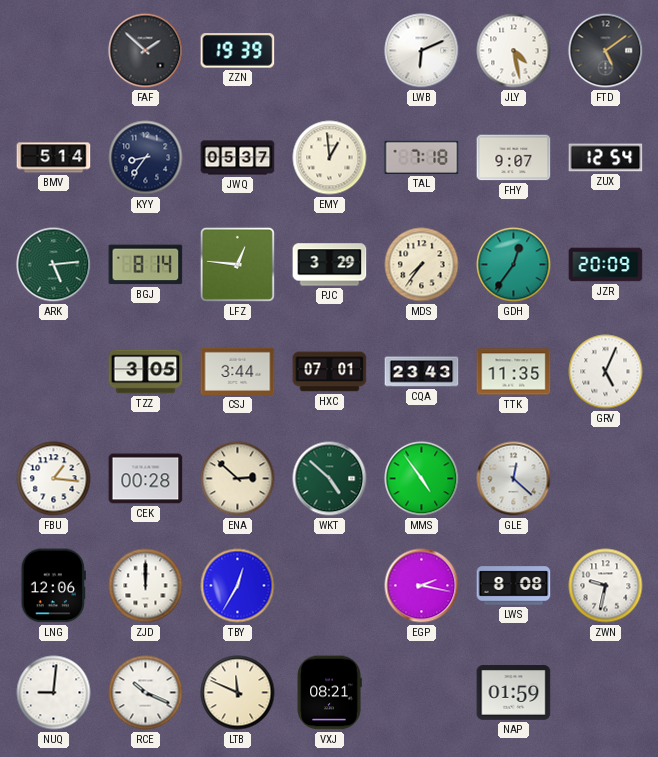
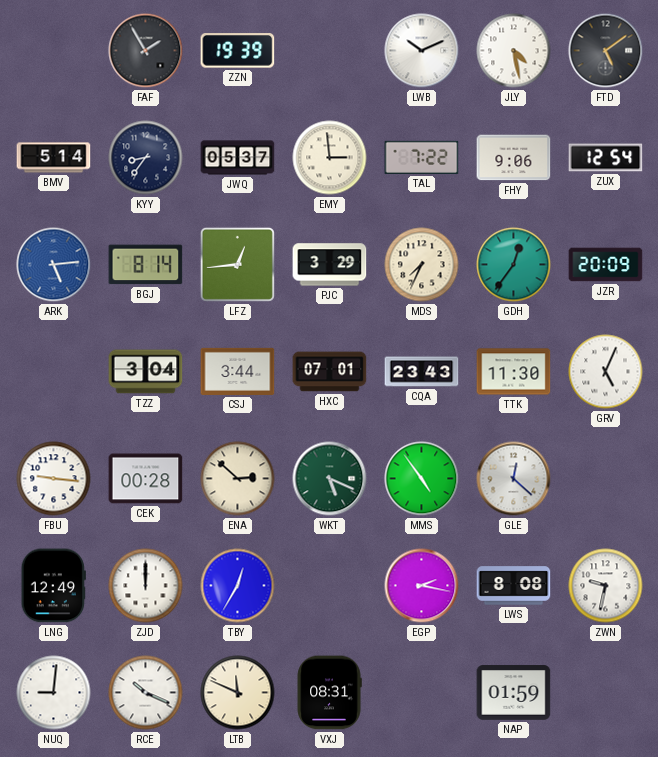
FAF: 1:52 -> 1:55 (146, 51)
LWB: 6:11 -> 10:11 (422, 51)
EMY: 12:59 -> 2:59 (330, 158)
TAL: 7:18 -> 7:22 (422, 157)
FHY: 9:07 -> 9:06 (514, 158)
ARK dial: green -> blue (54, 265)
LFZ: 12:46 -> 12:44 (237, 264)
MDS: 7:36 -> 7:34 (422, 265)
TZZ: 3:05 -> 3:04 (146, 372)
TTK: 11:35 -> 11:30 (514, 372)
FBU: 1:16 -> 9:16 (54, 479)
WKT: 4:52 -> 5:19 (330, 479)
LNG: 12:06 -> 12:49 (53, 586)
VXJ: 08:21 -> 08:31 (329, 693)
